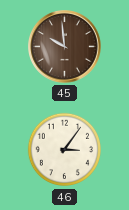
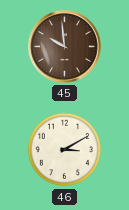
46: 3:06 -> 3:10 (64, 150)
